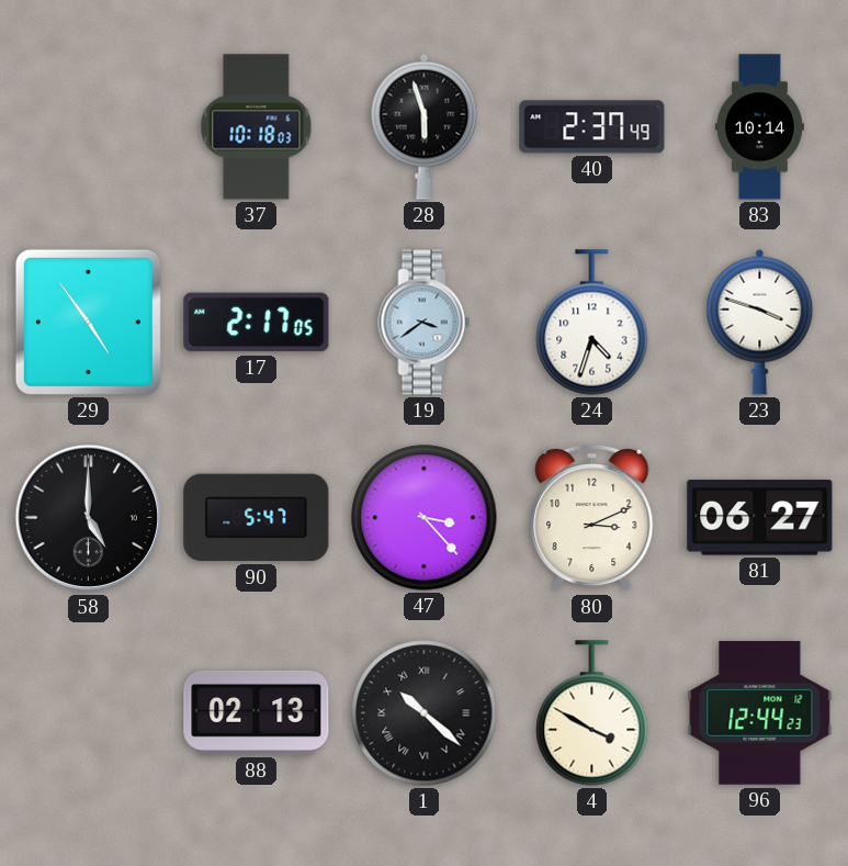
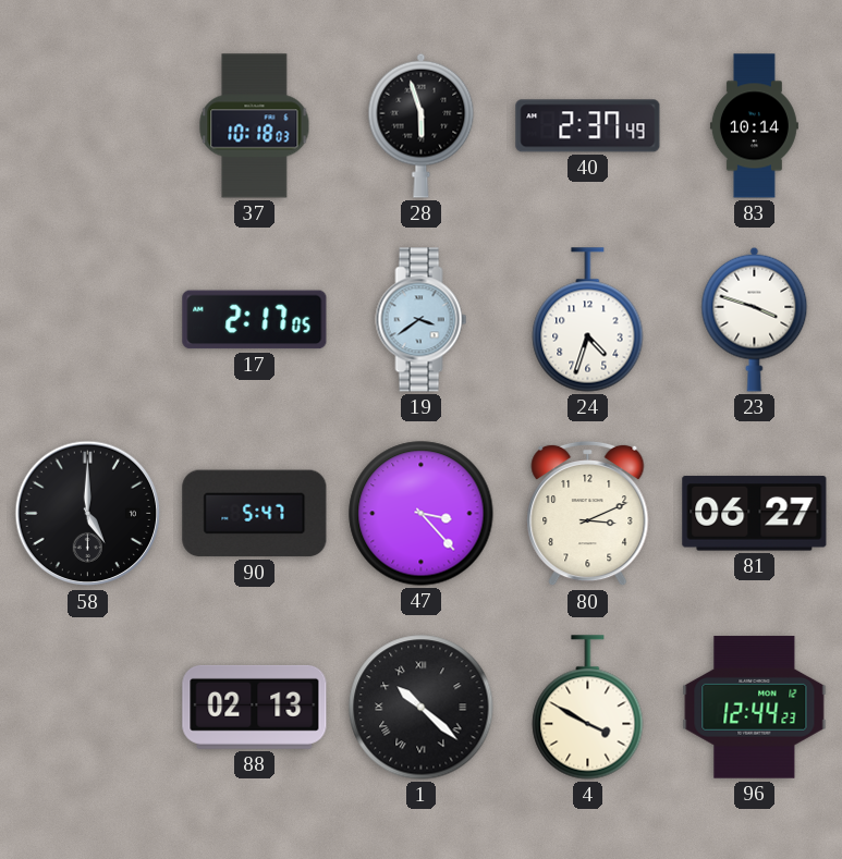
29: 4:54 -> none (88, 322)
